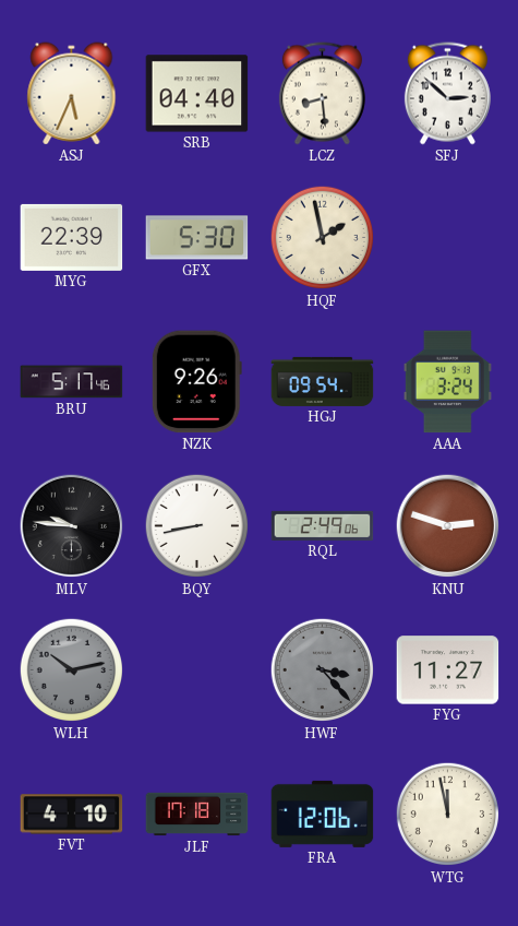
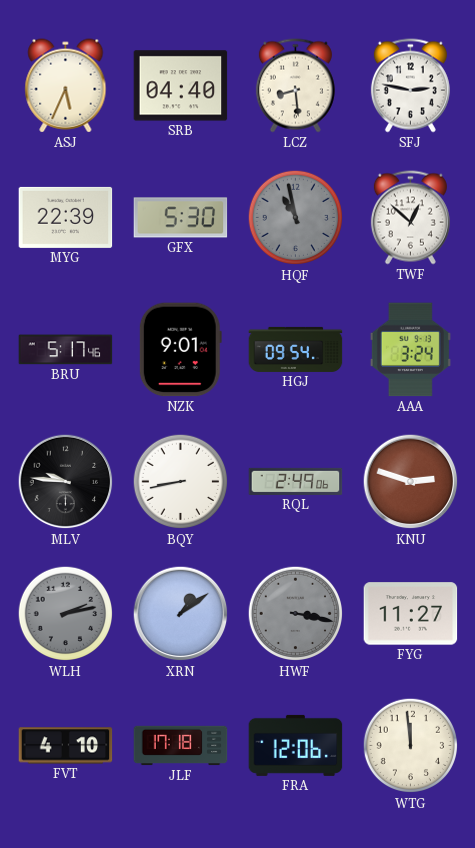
SFJ: 2:52 -> 2:47 (410, 86)
HQF: 1:58 -> 10:58 (296, 218)
HQF dial: cream -> grey (296, 218)
TWF: none -> 12:52 (410, 218)
NZK: 9:26 -> 9:01 (180, 350)
WLH: 10:13 -> 2:13 (66, 614)
XRN: none -> 1:09 (181, 614)
HWF: 3:23 -> 3:17 (296, 614)
WTG: 11:58 -> 11:59 (411, 746)
